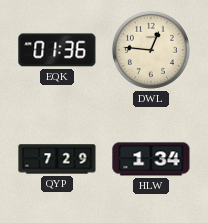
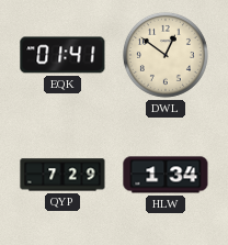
EQK: 01:36 -> 01:41 (62, 55)
DWL: 12:46 -> 12:51 (166, 55)
